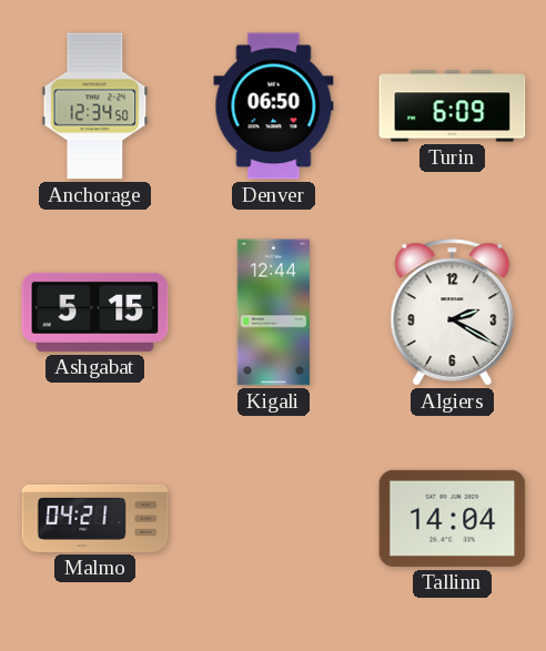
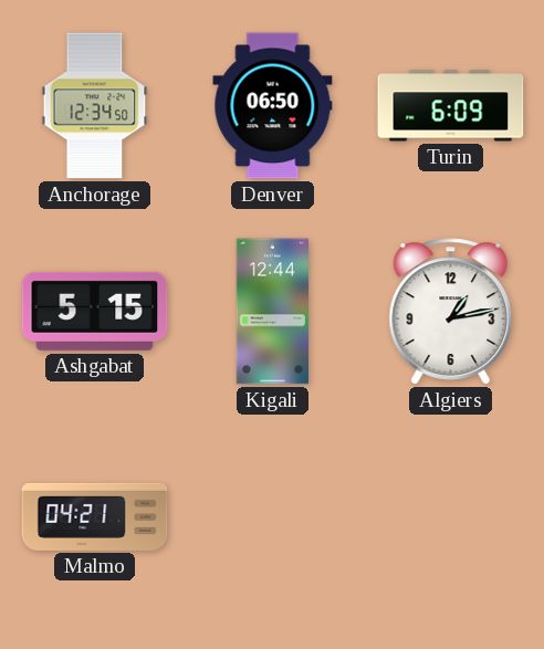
Algiers: 2:20 -> 1:13 (451, 312)
Tallinn: 14:04 -> none (453, 518)
